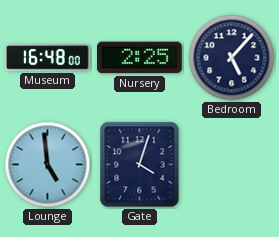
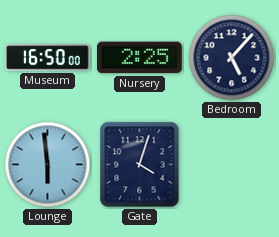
Museum: 16:48 -> 16:50 (48, 58)
Lounge: 4:59 -> 5:59 (48, 165)
